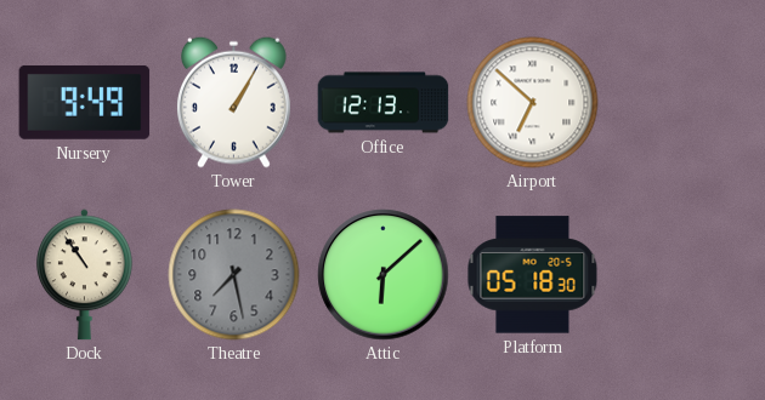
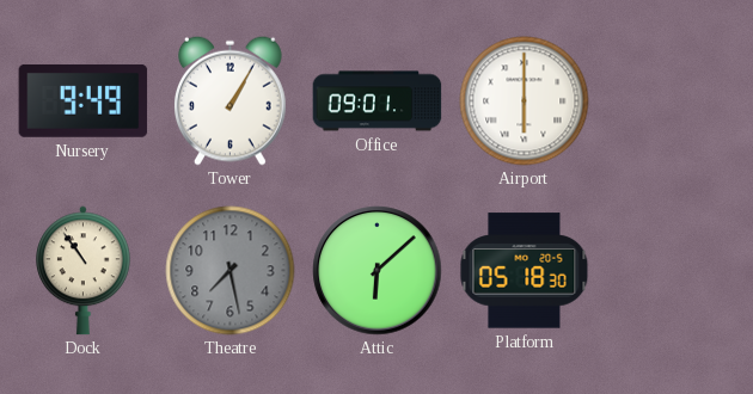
Office: 12:13 -> 09:01 (378, 101)
Airport: 6:52 -> 6:00 (525, 101)
